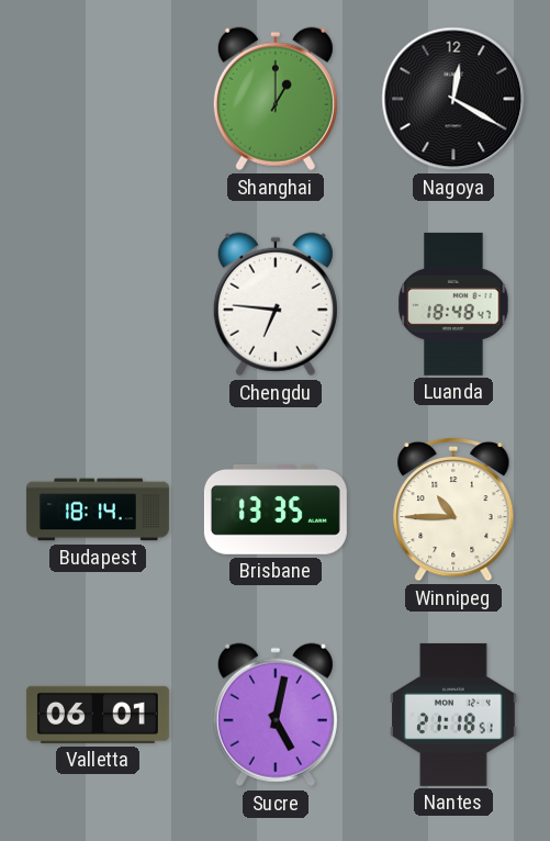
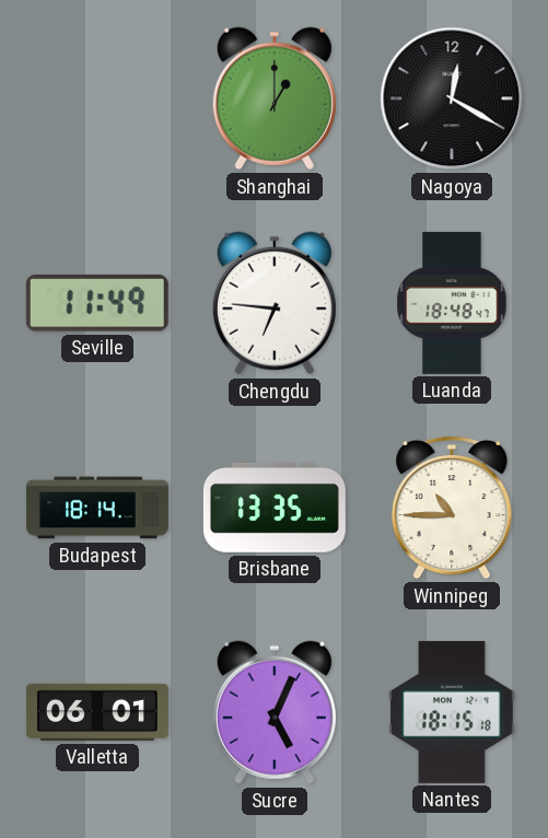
Seville: none -> 11:49 (97, 303)
Sucre: 5:02 -> 5:04 (275, 712)
Nantes: 21:18 -> 18:15 (453, 712)
